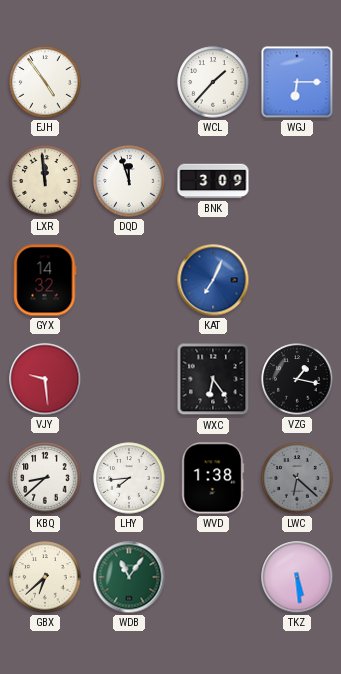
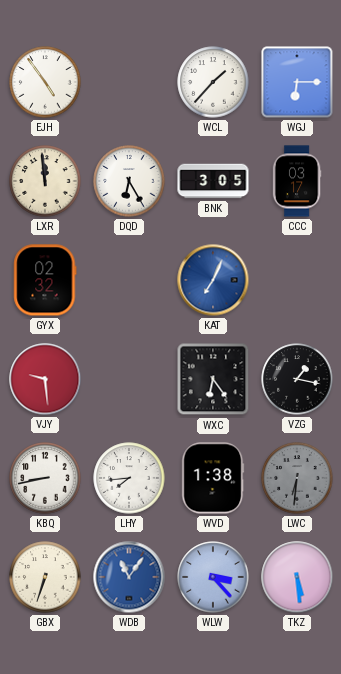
DQD: 11:57 -> 6:25 (129, 181)
BNK: 3:09 -> 3:05 (213, 181)
CCC: none -> 03:17 (297, 181)
GYX: 14:32 -> 02:32 (45, 280)
KBQ: 8:38 -> 8:43 (45, 478)
LWC: 6:22 -> 6:31 (297, 478)
GBX: 6:38 -> 6:33 (45, 577)
WDB dial: green -> blue (129, 577)
WLW: none -> 3:23 (213, 577)
